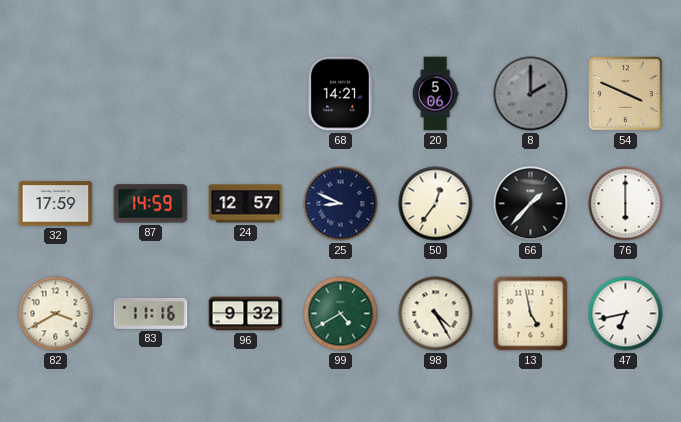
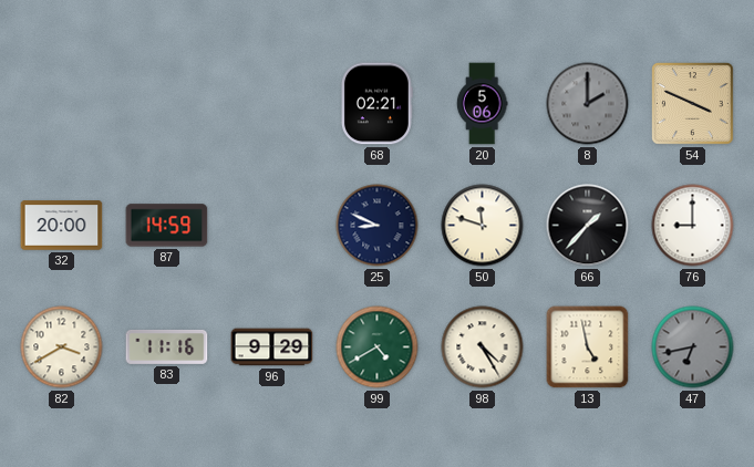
68: 14:21 -> 02:21 (376, 104)
32: 17:59 -> 20:00 (62, 226)
24: 12:57 -> none (246, 204)
50: 12:36 -> 11:48 (483, 226)
76: 6:00 -> 9:00 (693, 226)
96: 9:32 -> 9:29 (272, 347)
47 dial: white -> grey (693, 347)
